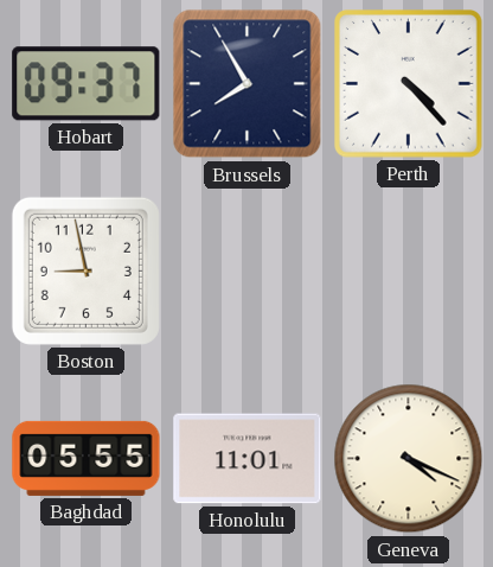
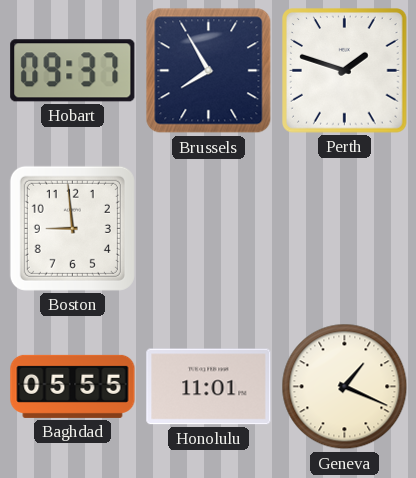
Perth: 4:23 -> 1:48 (345, 71)
Boston: 8:58 -> 8:59 (72, 228)
Geneva: 4:19 -> 1:19 (345, 387)
